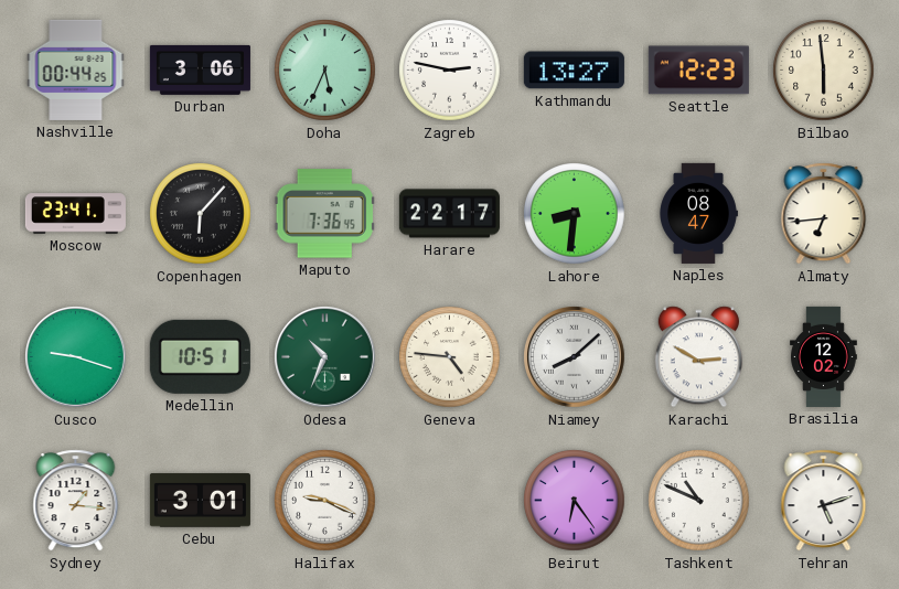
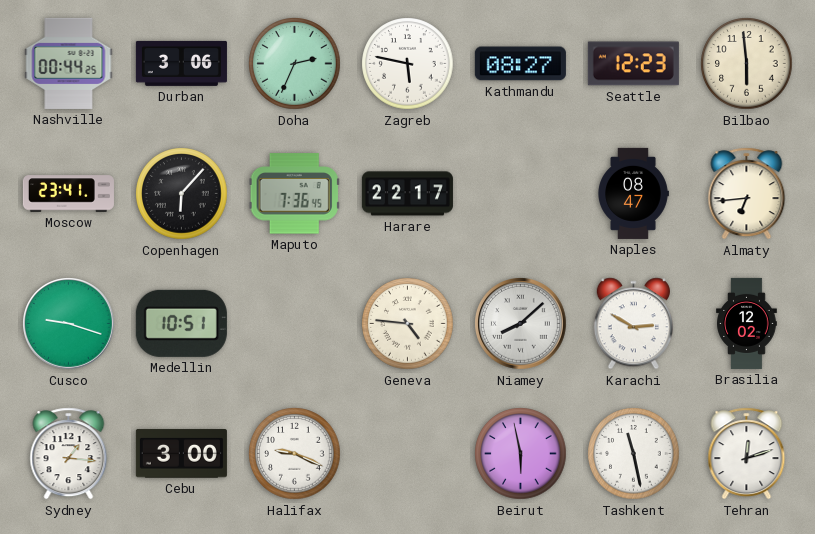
Doha: 5:34 -> 2:34 (295, 64)
Zagreb: 2:47 -> 5:47 (408, 64)
Kathmandu: 13:27 -> 08:27 (520, 64)
Lahore: 8:31 -> none (575, 214)
Odesa: 10:34 -> none (325, 357)
Cebu: 3:01 -> 3:00 (181, 454)
Beirut: 6:24 -> 5:58 (521, 454)
Tashkent: 10:49 -> 11:28 (634, 454)
Tehran: 5:12 -> 12:12 (747, 454)
